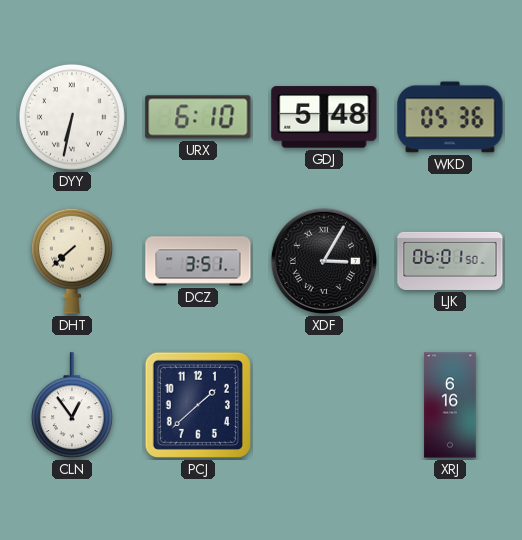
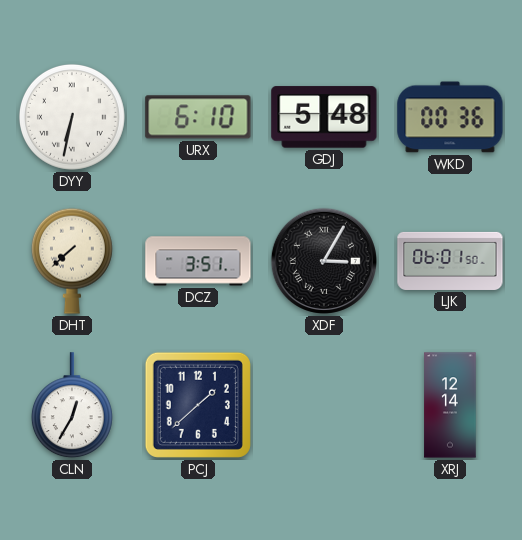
WKD: 05:36 -> 00:36 (450, 117)
CLN: 12:54 -> 12:35 (72, 406)
XRJ: 6:16 -> 12:14 (450, 405)
